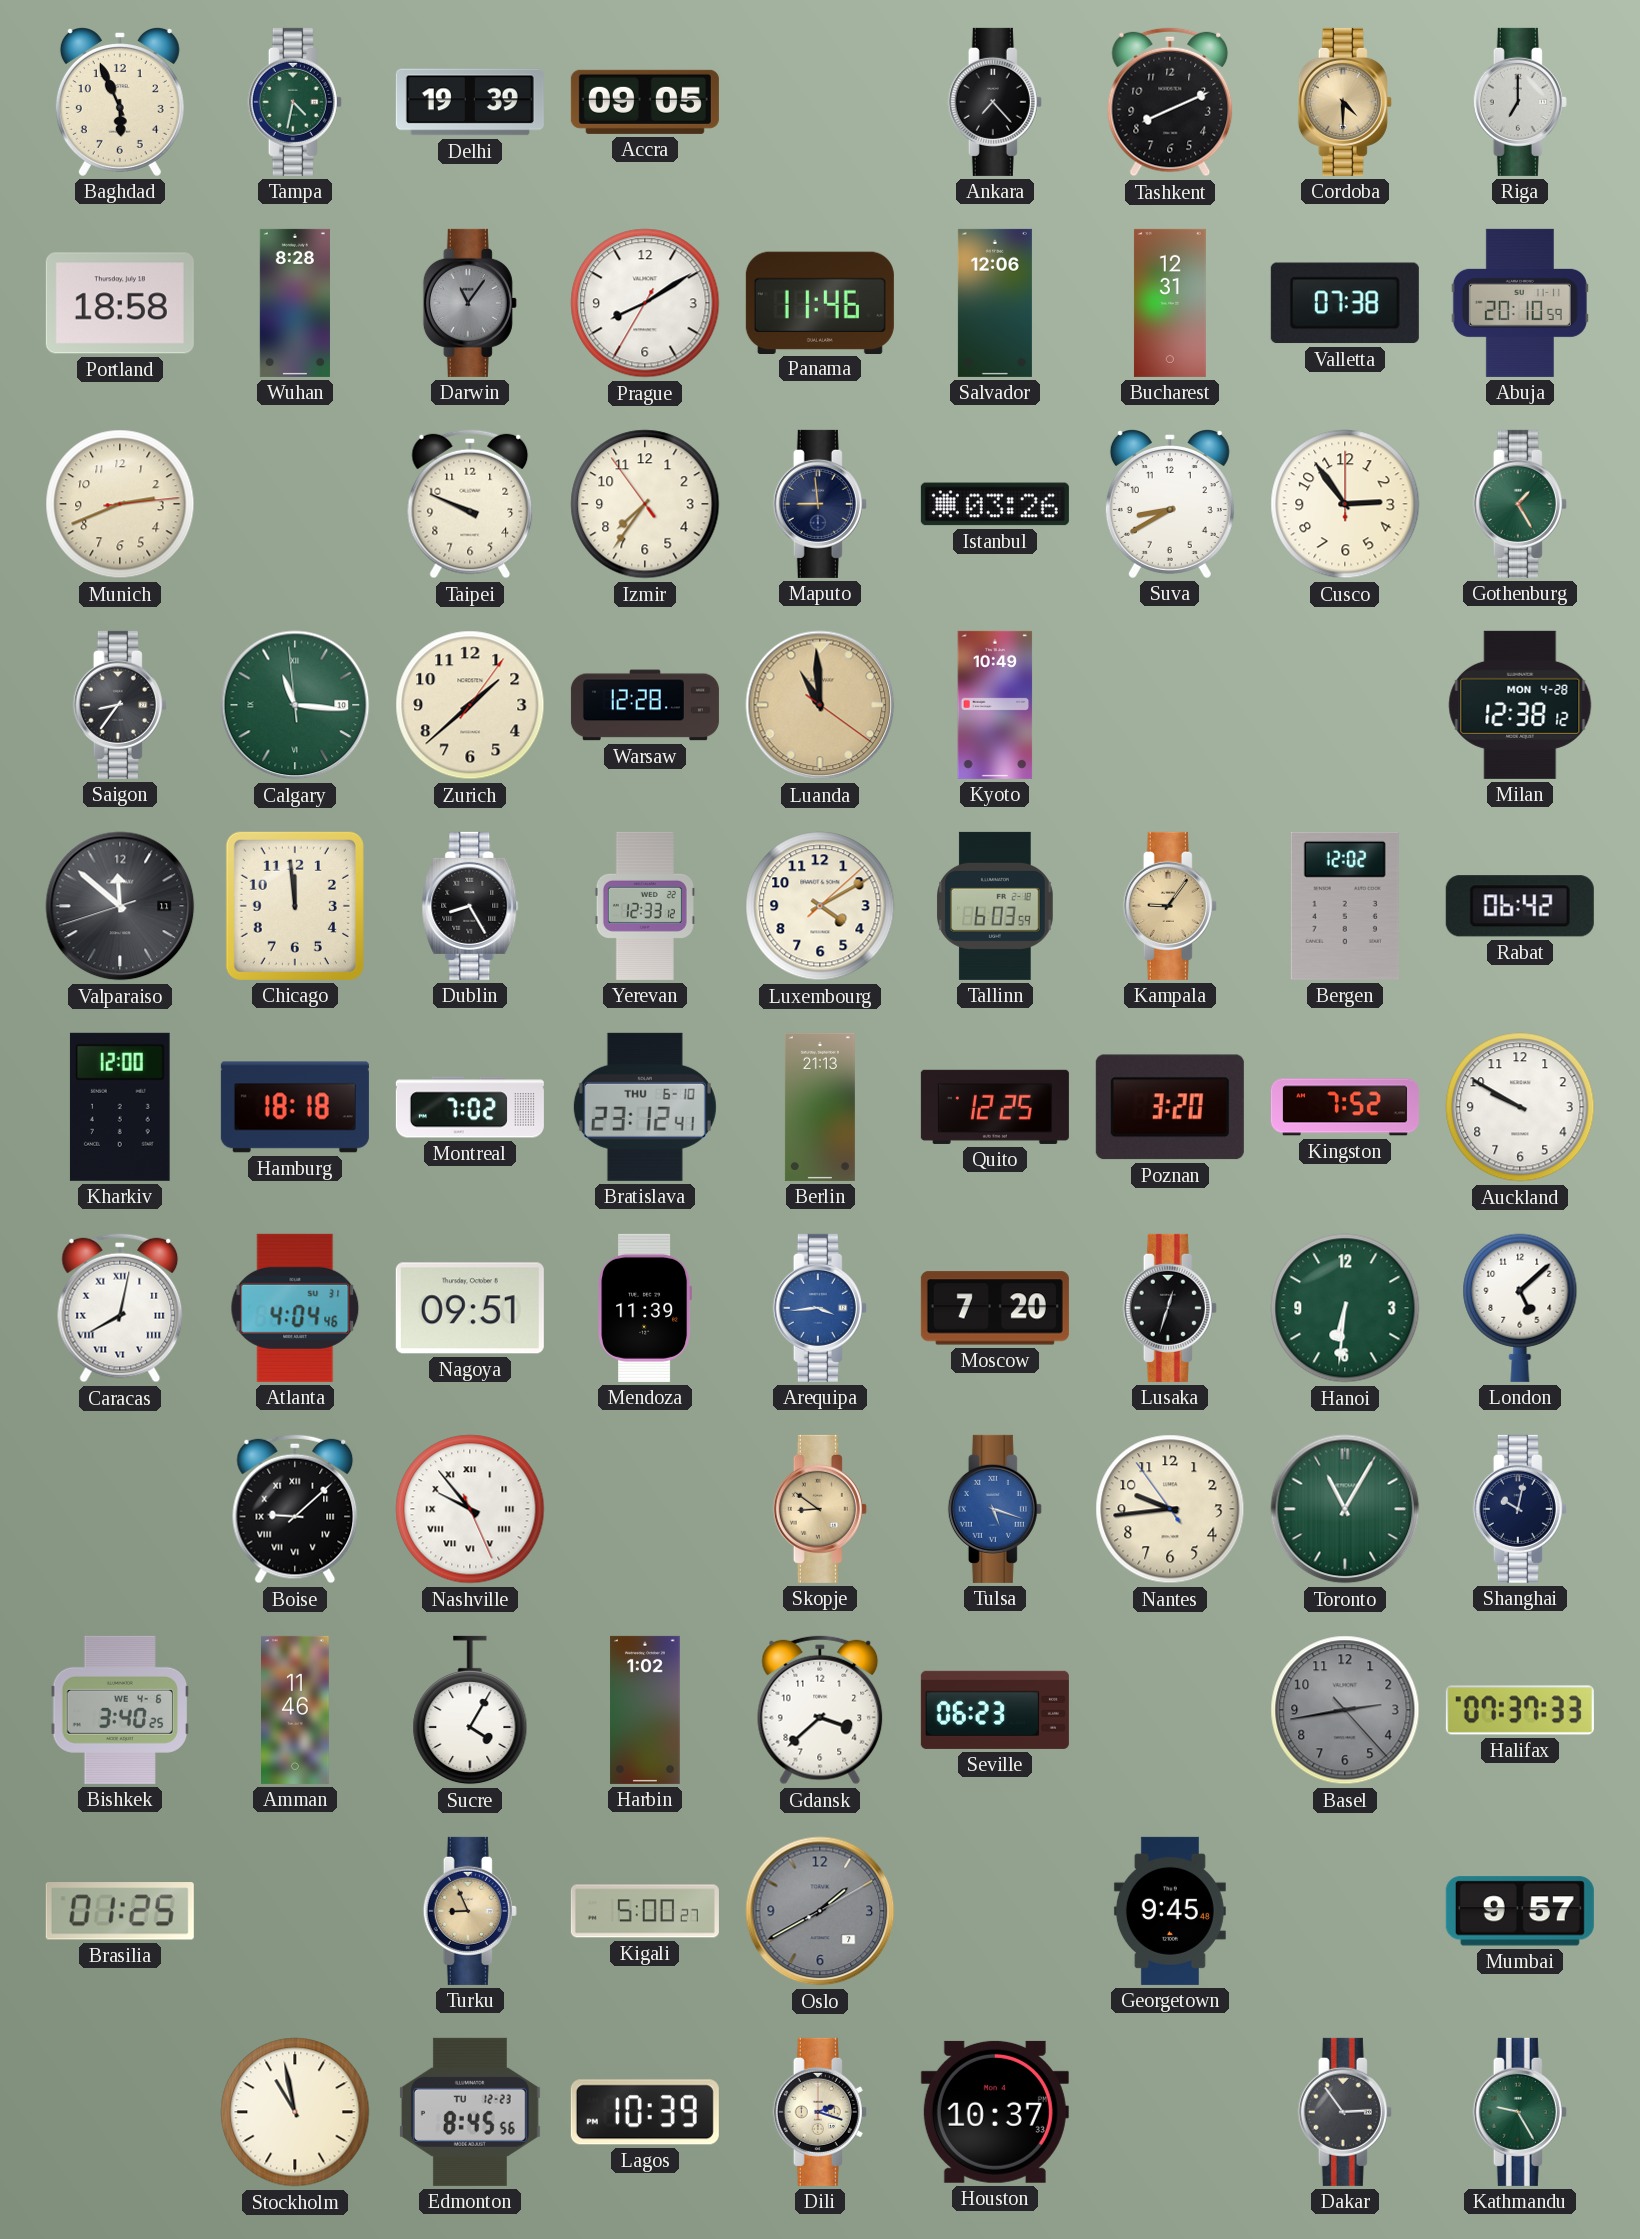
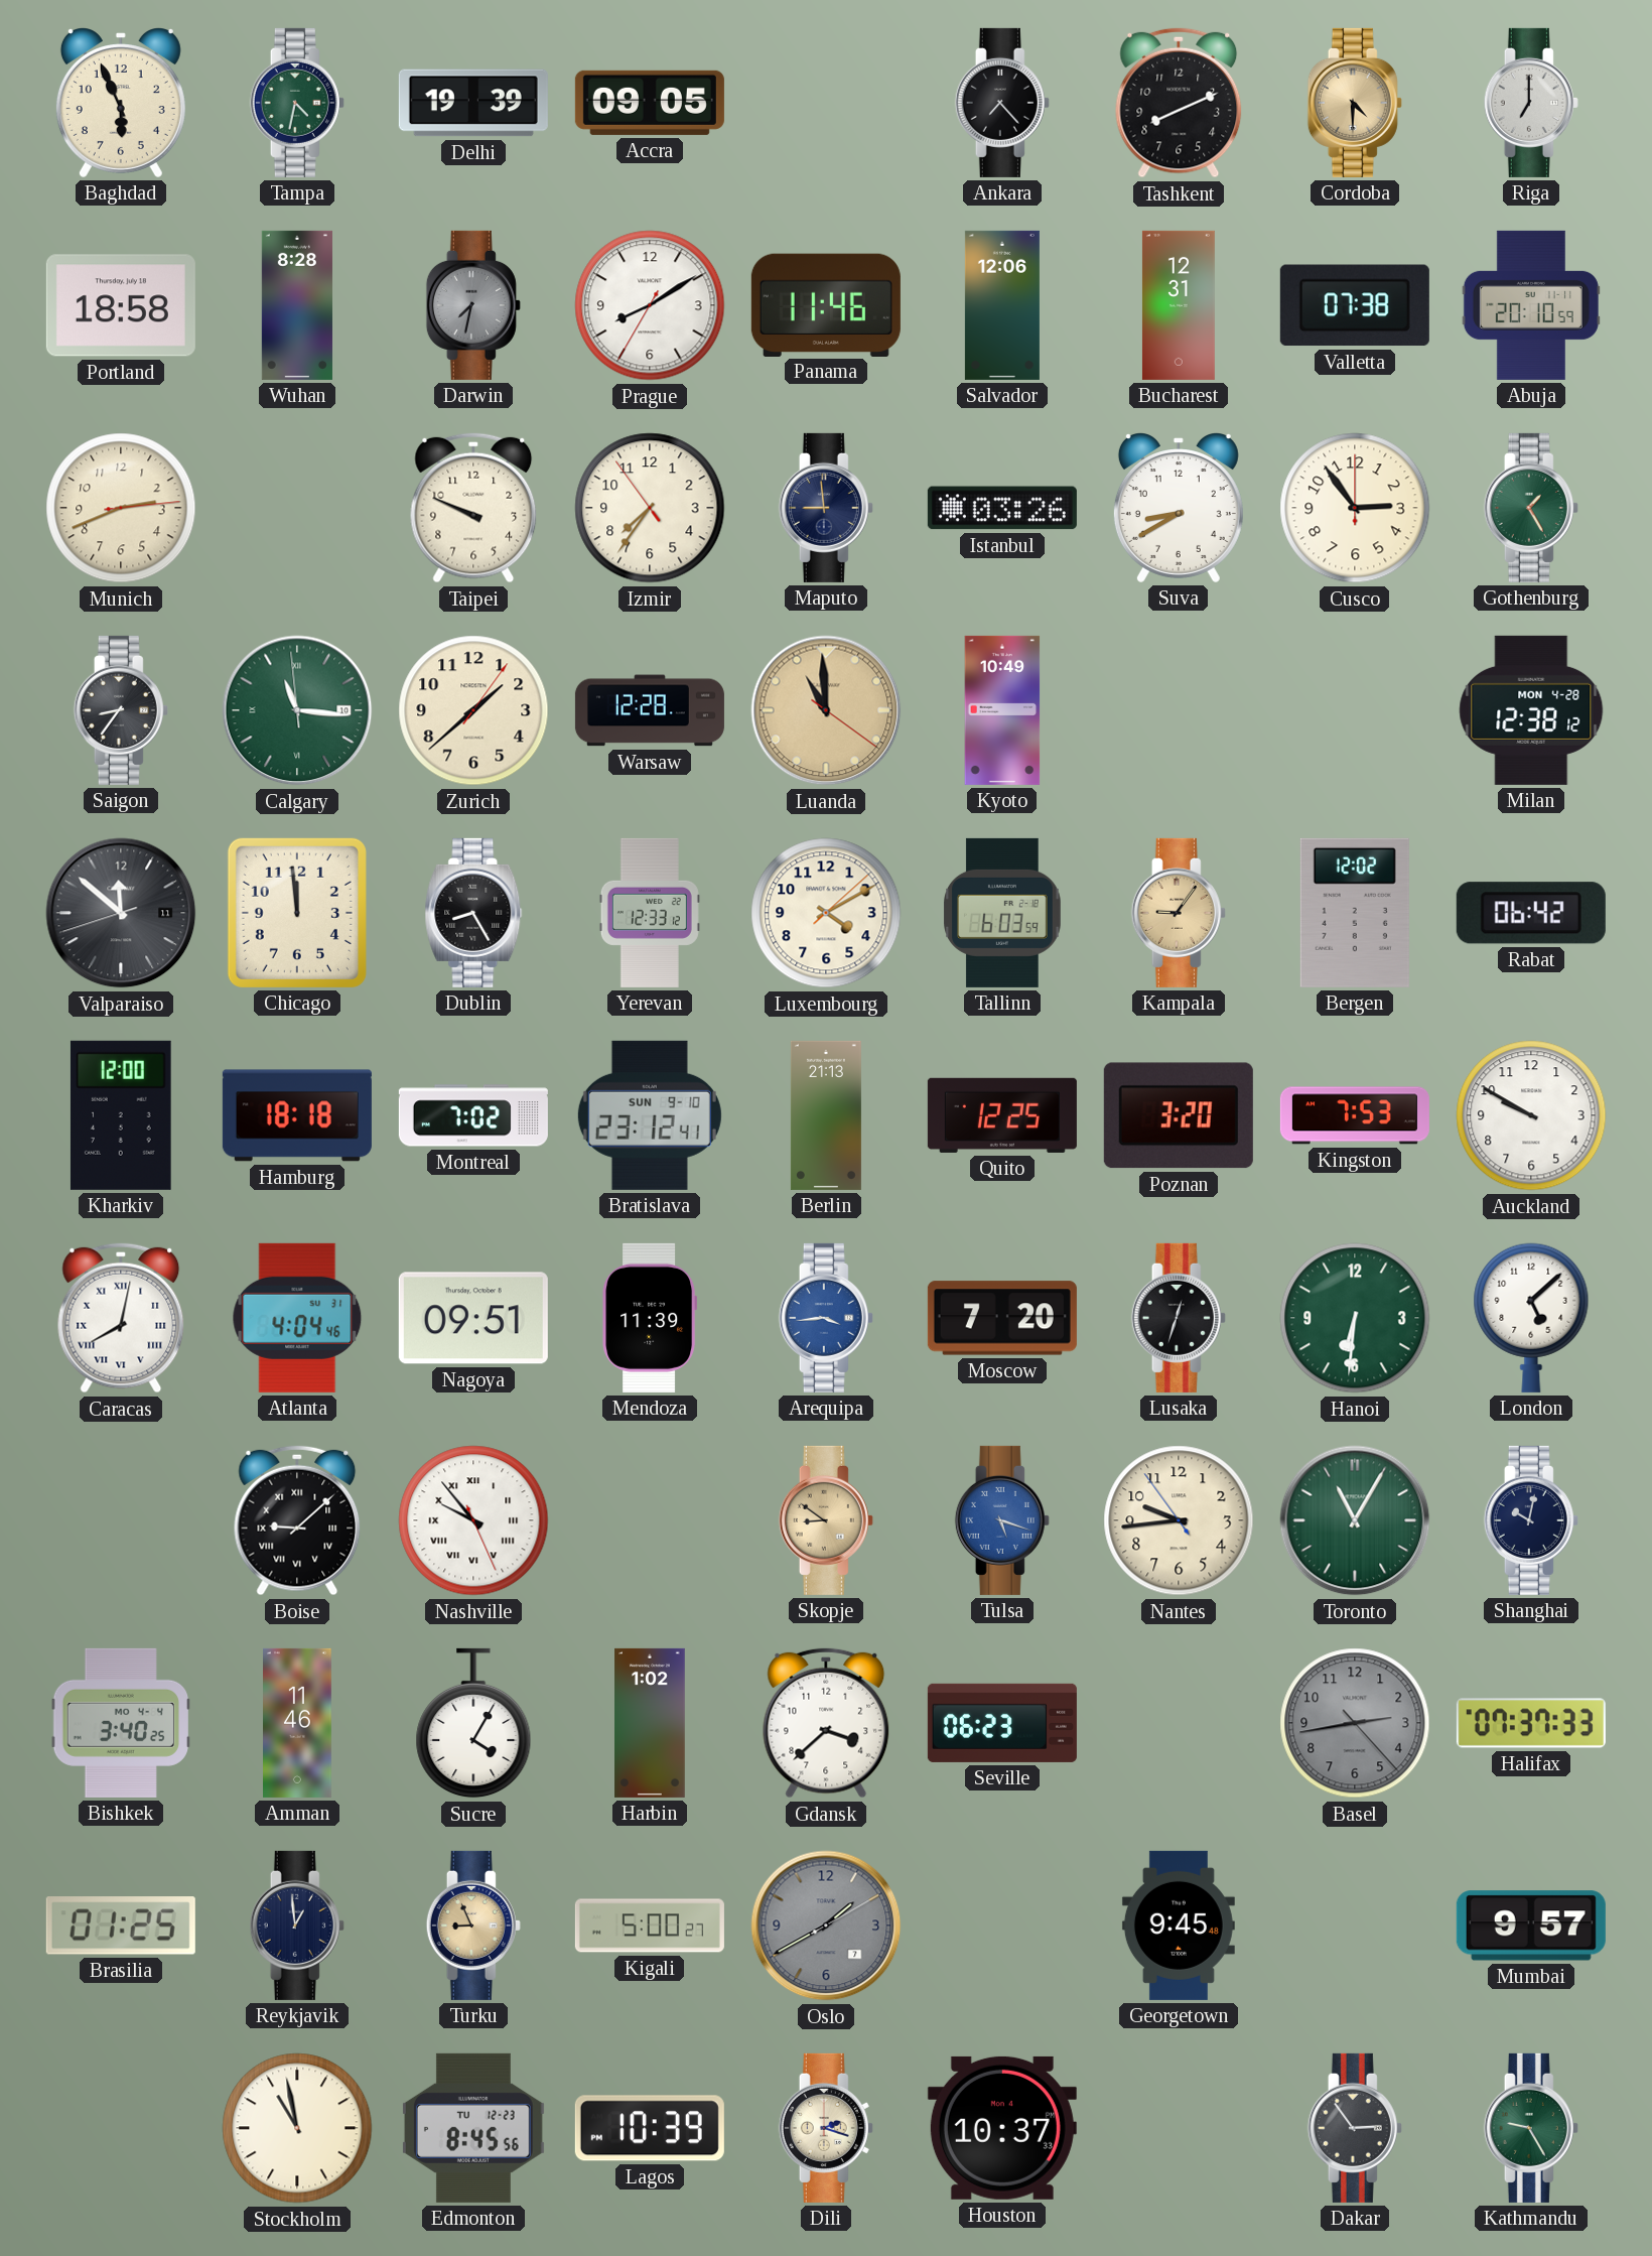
Darwin: 11:06 -> 7:32 (473, 305)
Bratislava date: THU 6-10 -> SUN 9-10 (650, 1115)
Kingston: 7:52 -> 7:53 (1355, 1115)
Bishkek date: WE 4-6 -> MO 4-4 (120, 1723)
Reykjavik: none -> 12:59 (297, 1926)
